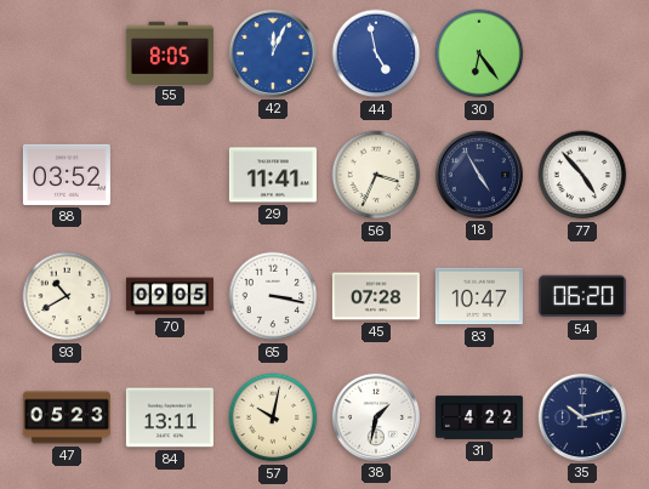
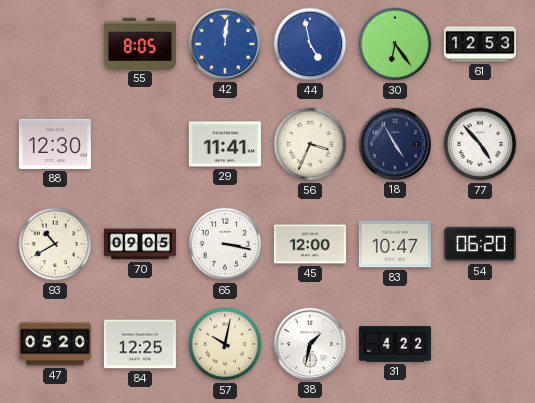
42: 12:04 -> 12:01 (225, 44)
61: none -> 12:53 (480, 44)
88: 03:52 -> 12:30 (55, 144)
45: 07:28 -> 12:00 (310, 244)
47: 05:23 -> 05:20 (55, 344)
84: 13:11 -> 12:25 (140, 344)
35: 10:13 -> none (582, 417)
